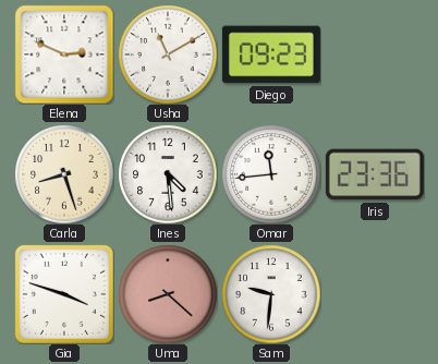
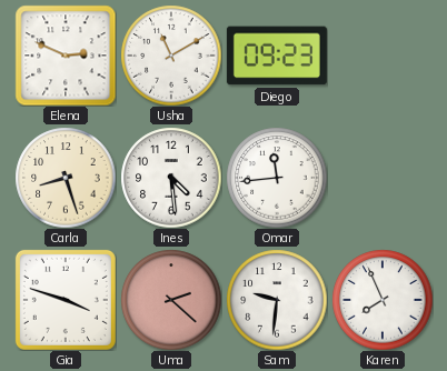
Iris: 23:36 -> none (375, 174)
Uma: 8:22 -> 2:22 (171, 300)
Karen: none -> 7:56 (383, 300)
